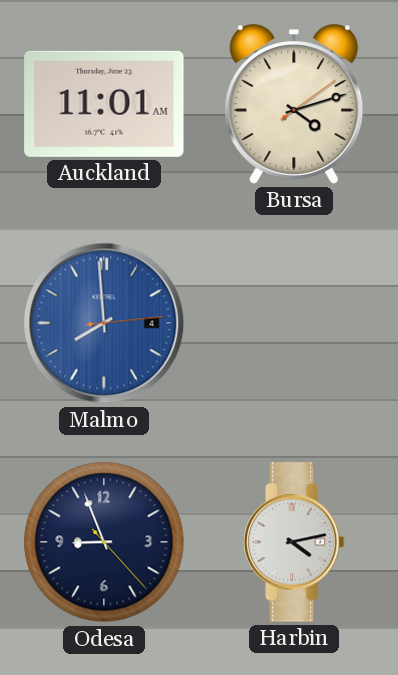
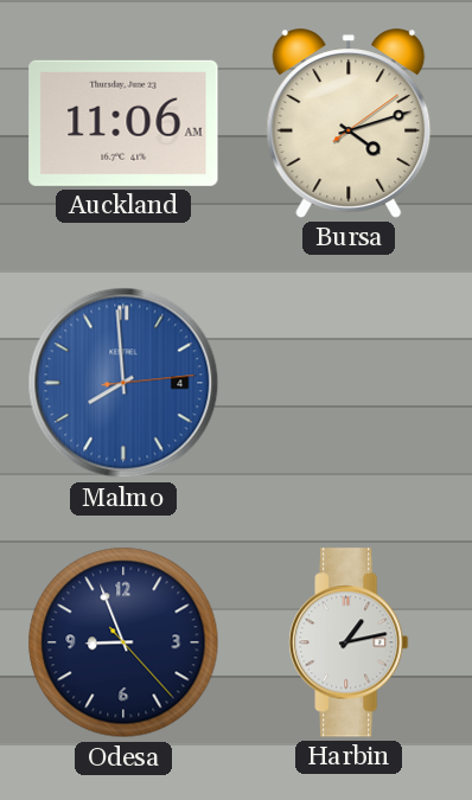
Auckland: 11:01 -> 11:06 (123, 123)
Harbin: 4:13 -> 1:13 (349, 642)
